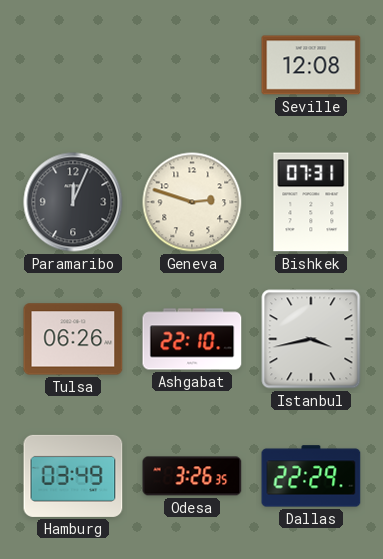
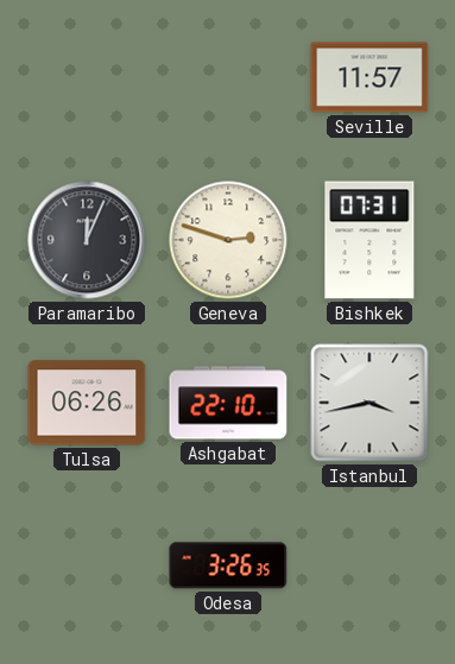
Seville: 12:08 -> 11:57 (369, 77)
Hamburg: 03:49 -> none (73, 476)
Dallas: 22:29 -> none (311, 476)
